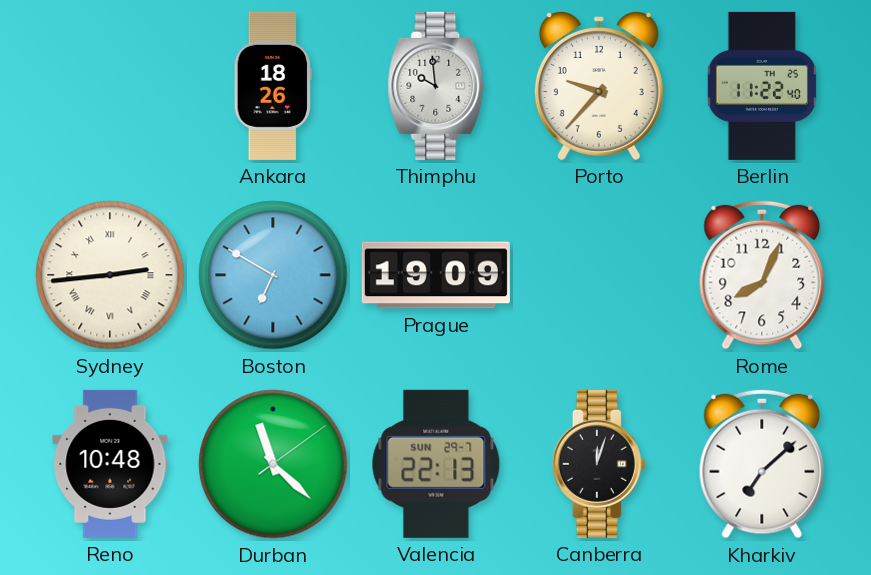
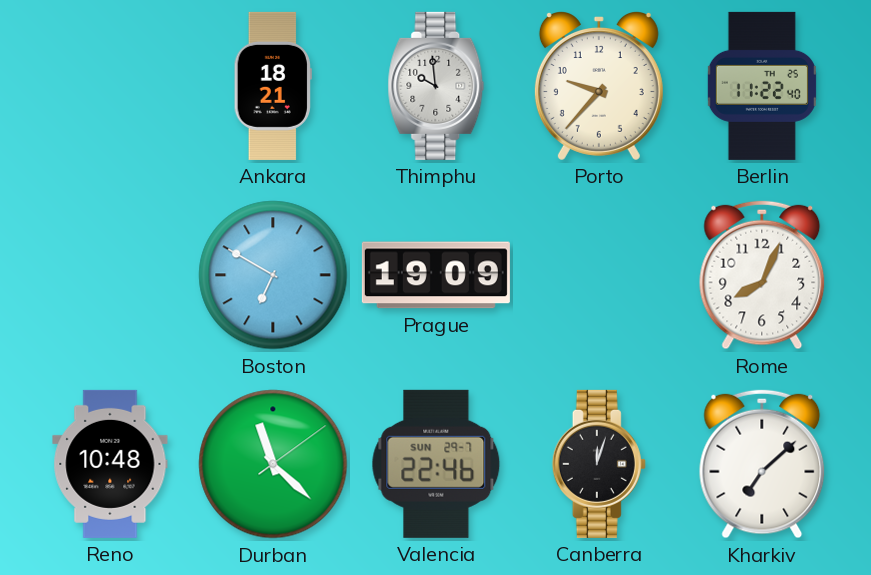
Ankara: 18:26 -> 18:21 (273, 86)
Sydney: 2:44 -> none (110, 275)
Valencia: 22:13 -> 22:46 (436, 464)
